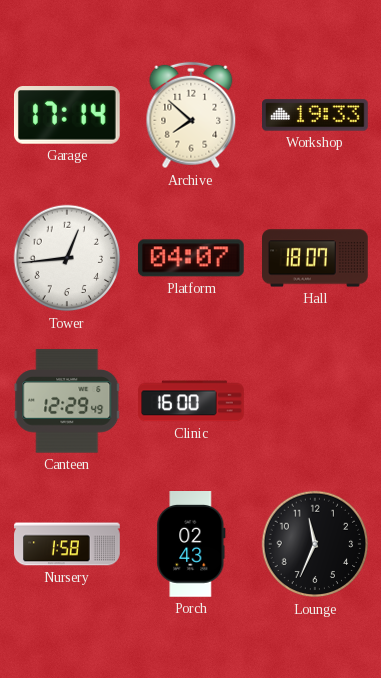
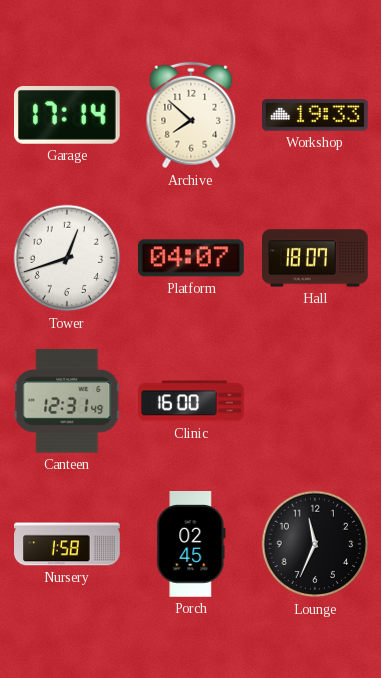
Tower: 12:44 -> 12:42 (67, 258)
Canteen: 12:29 -> 12:31 (67, 401)
Porch: 02:43 -> 02:45 (191, 545)
